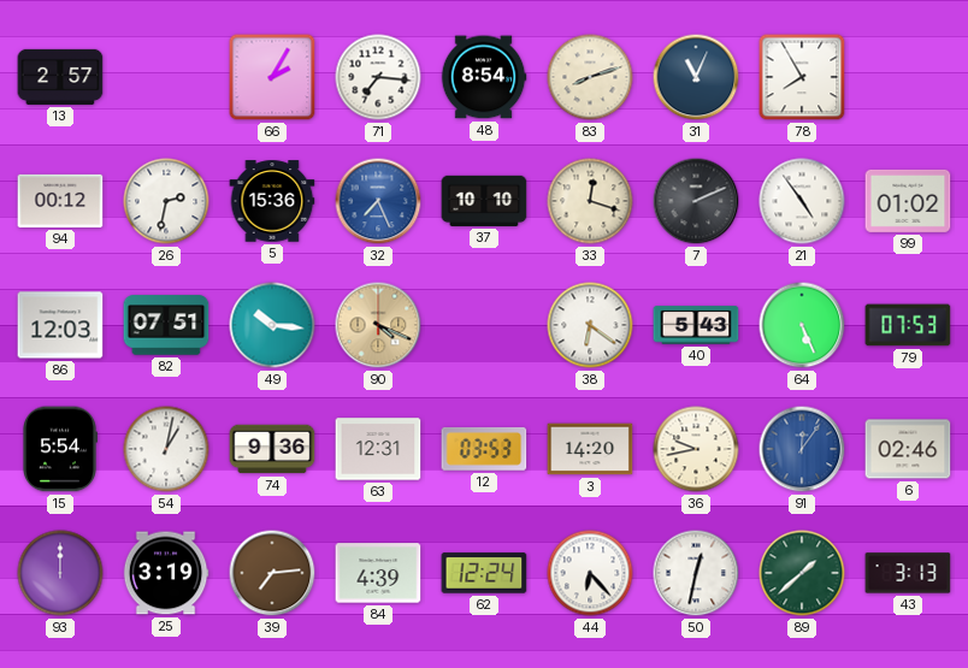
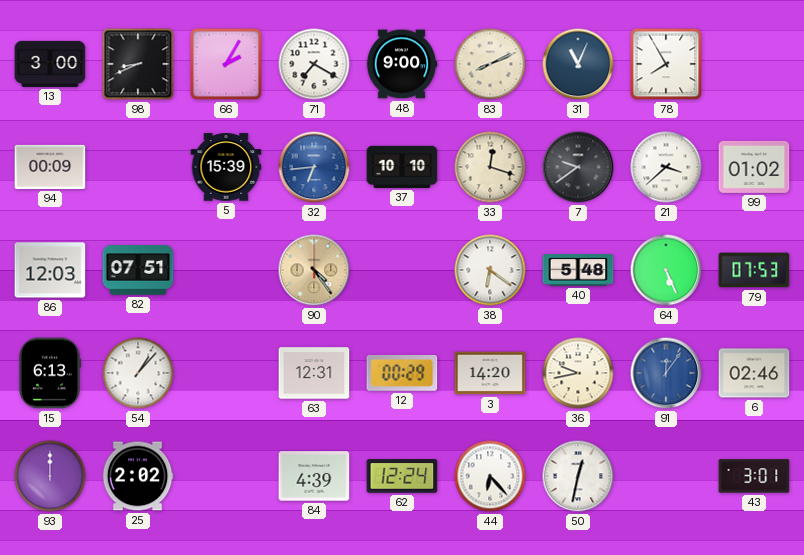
13: 2:57 -> 3:00 (50, 64)
98: none -> 8:41 (138, 64)
71: 7:16 -> 7:20 (314, 64)
48: 8:54 -> 9:00 (402, 64)
83: 8:12 -> 8:11 (490, 64)
94: 00:12 -> 00:09 (50, 167)
26: 2:32 -> none (166, 201)
5: 15:36 -> 15:39 (226, 167)
32: 7:26 -> 6:44 (314, 167)
7: 2:11 -> 9:39 (578, 167)
21: 4:54 -> 3:38 (666, 167)
49: 10:16 -> none (272, 325)
90: 4:19 -> 4:24 (314, 270)
40: 5:43 -> 5:48 (578, 270)
15: 5:54 -> 6:13 (50, 373)
54: 1:02 -> 1:07 (138, 373)
74: 9:36 -> none (272, 449)
12: 03:53 -> 00:29 (402, 373)
25: 3:19 -> 2:02 (138, 476)
39: 7:14 -> none (272, 573)
89: 1:38 -> none (802, 573)
43: 3:13 -> 3:01 (754, 476)
